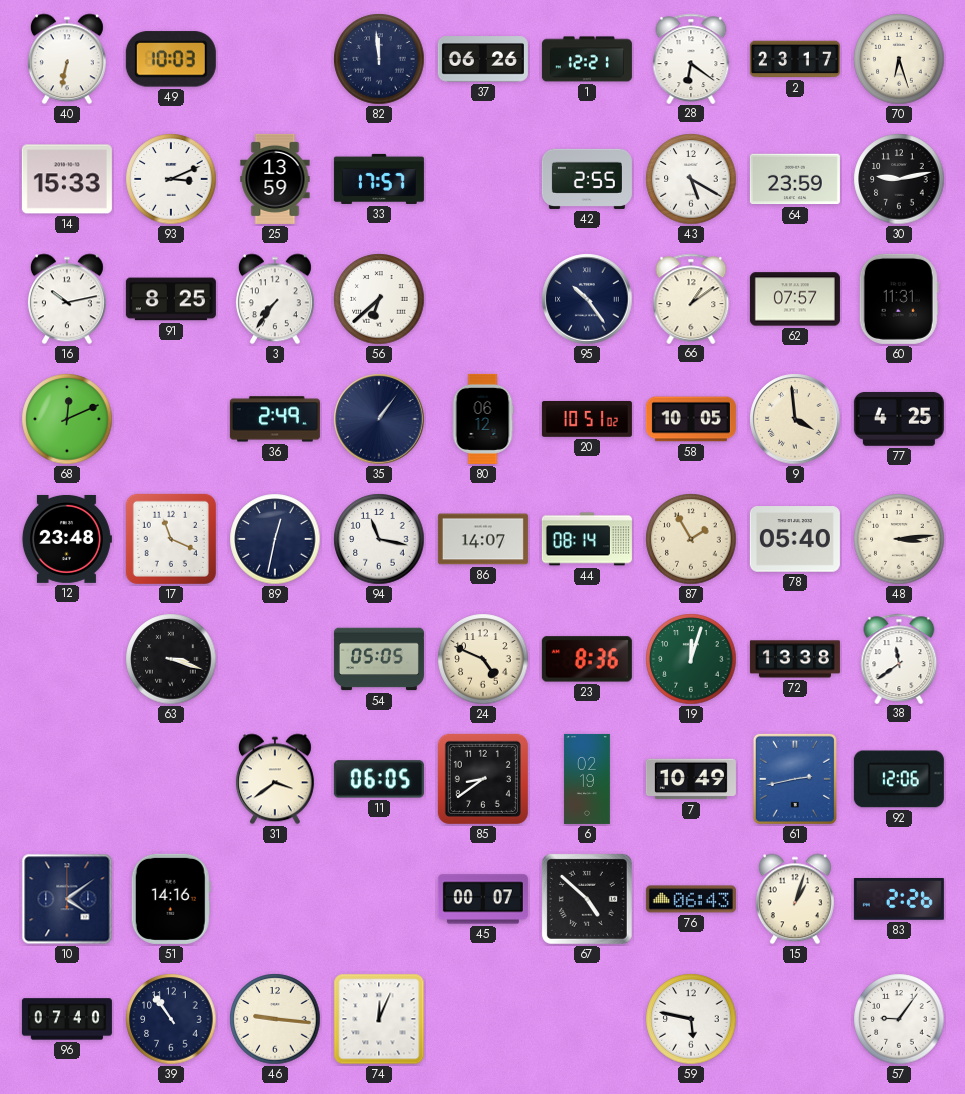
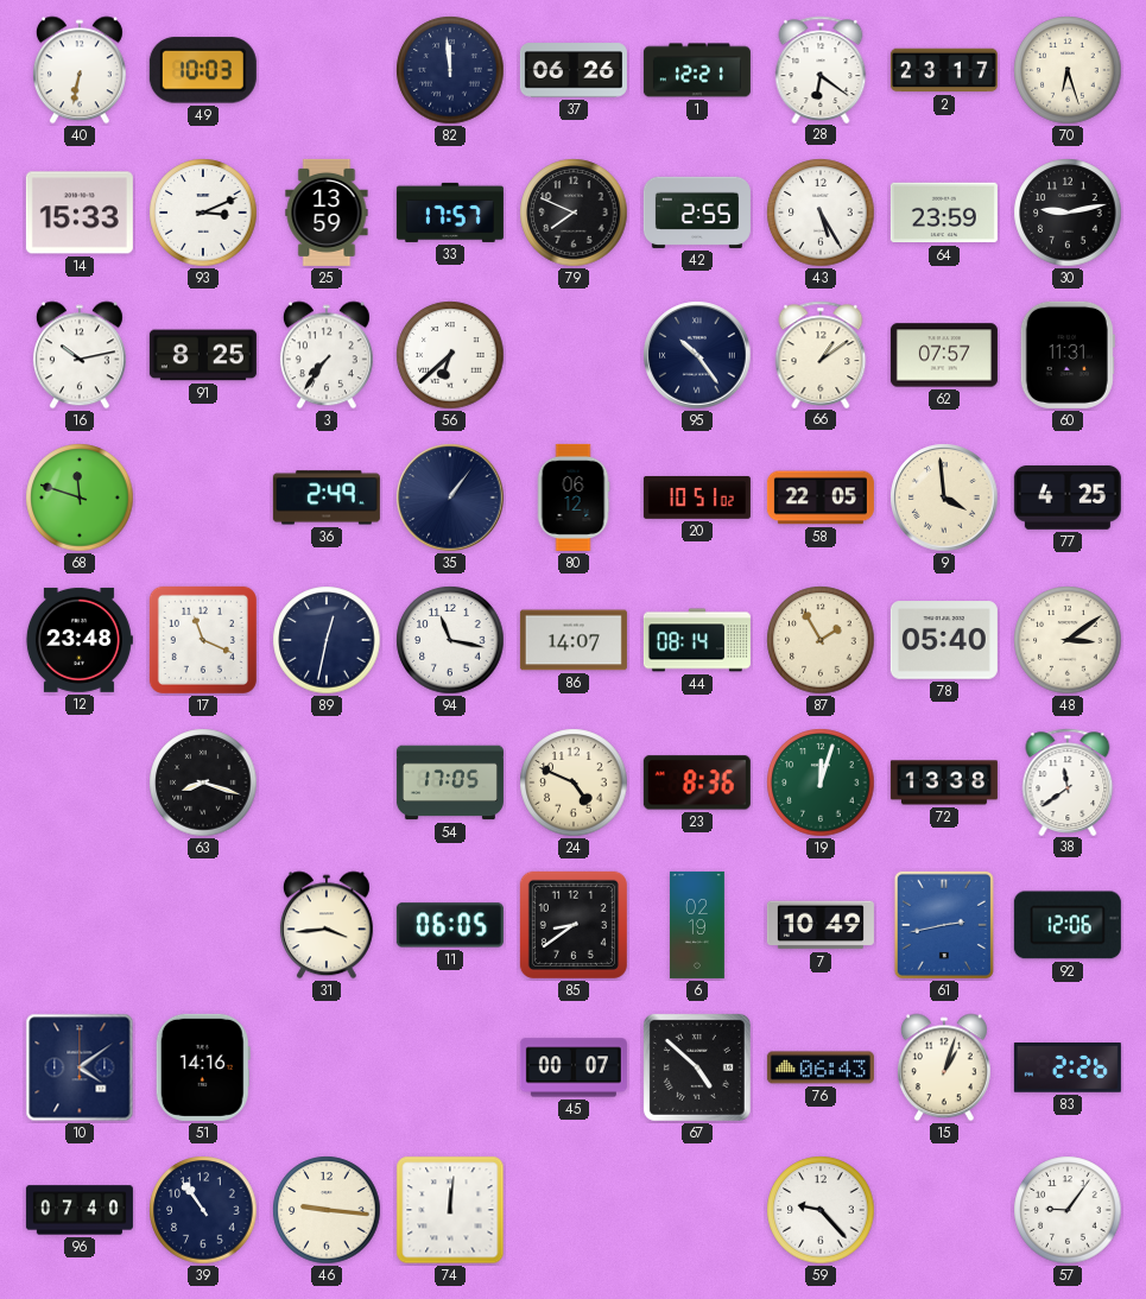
79: none -> 7:49 (574, 213)
43: 5:20 -> 5:25 (821, 213)
68: 12:11 -> 11:48 (80, 498)
58: 10:05 -> 22:05 (821, 498)
48: 3:14 -> 3:09 (1068, 640)
63: 3:18 -> 8:18 (203, 782)
54: 05:05 -> 17:05 (450, 782)
31: 3:39 -> 3:44 (327, 925)
74: 12:04 -> 12:01 (450, 1210)
59: 5:47 -> 9:23 (821, 1210)
